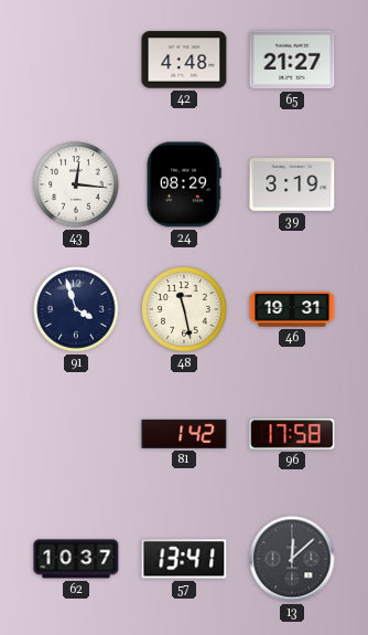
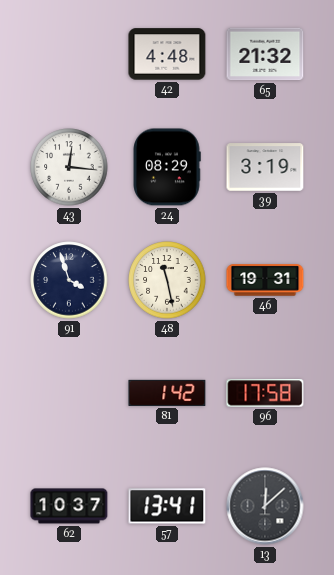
65: 21:27 -> 21:32 (265, 54)
